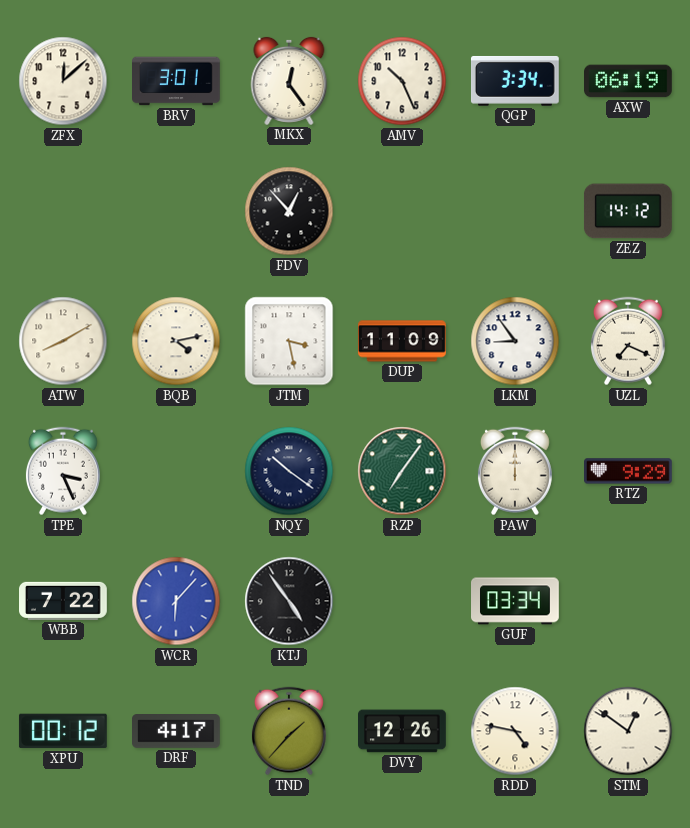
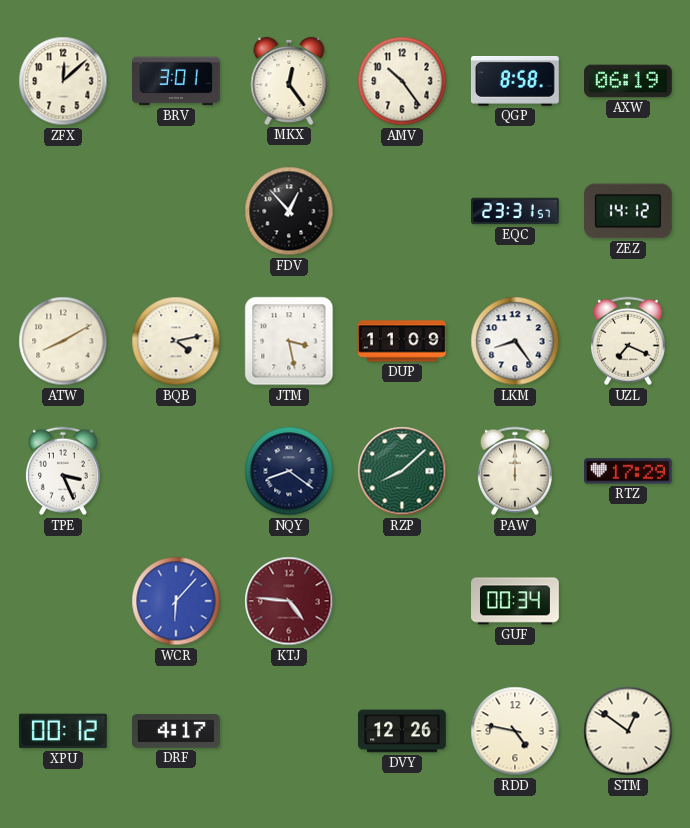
AMV: 10:26 -> 10:24 (402, 81)
QGP: 3:34 -> 8:58 (515, 81)
EQC: none -> 23:31 (515, 211)
LKM: 8:54 -> 8:24 (515, 341)
NQY: 10:21 -> 8:21 (289, 471)
RZP: 7:06 -> 8:08 (402, 471)
RTZ: 9:29 -> 17:29 (629, 471)
WBB: 7:22 -> none (64, 601)
KTJ: 4:54 -> 4:46 (289, 601)
KTJ dial: black -> burgundy (289, 601)
GUF: 03:34 -> 00:34 (516, 601)
TND: 1:37 -> none (289, 731)
